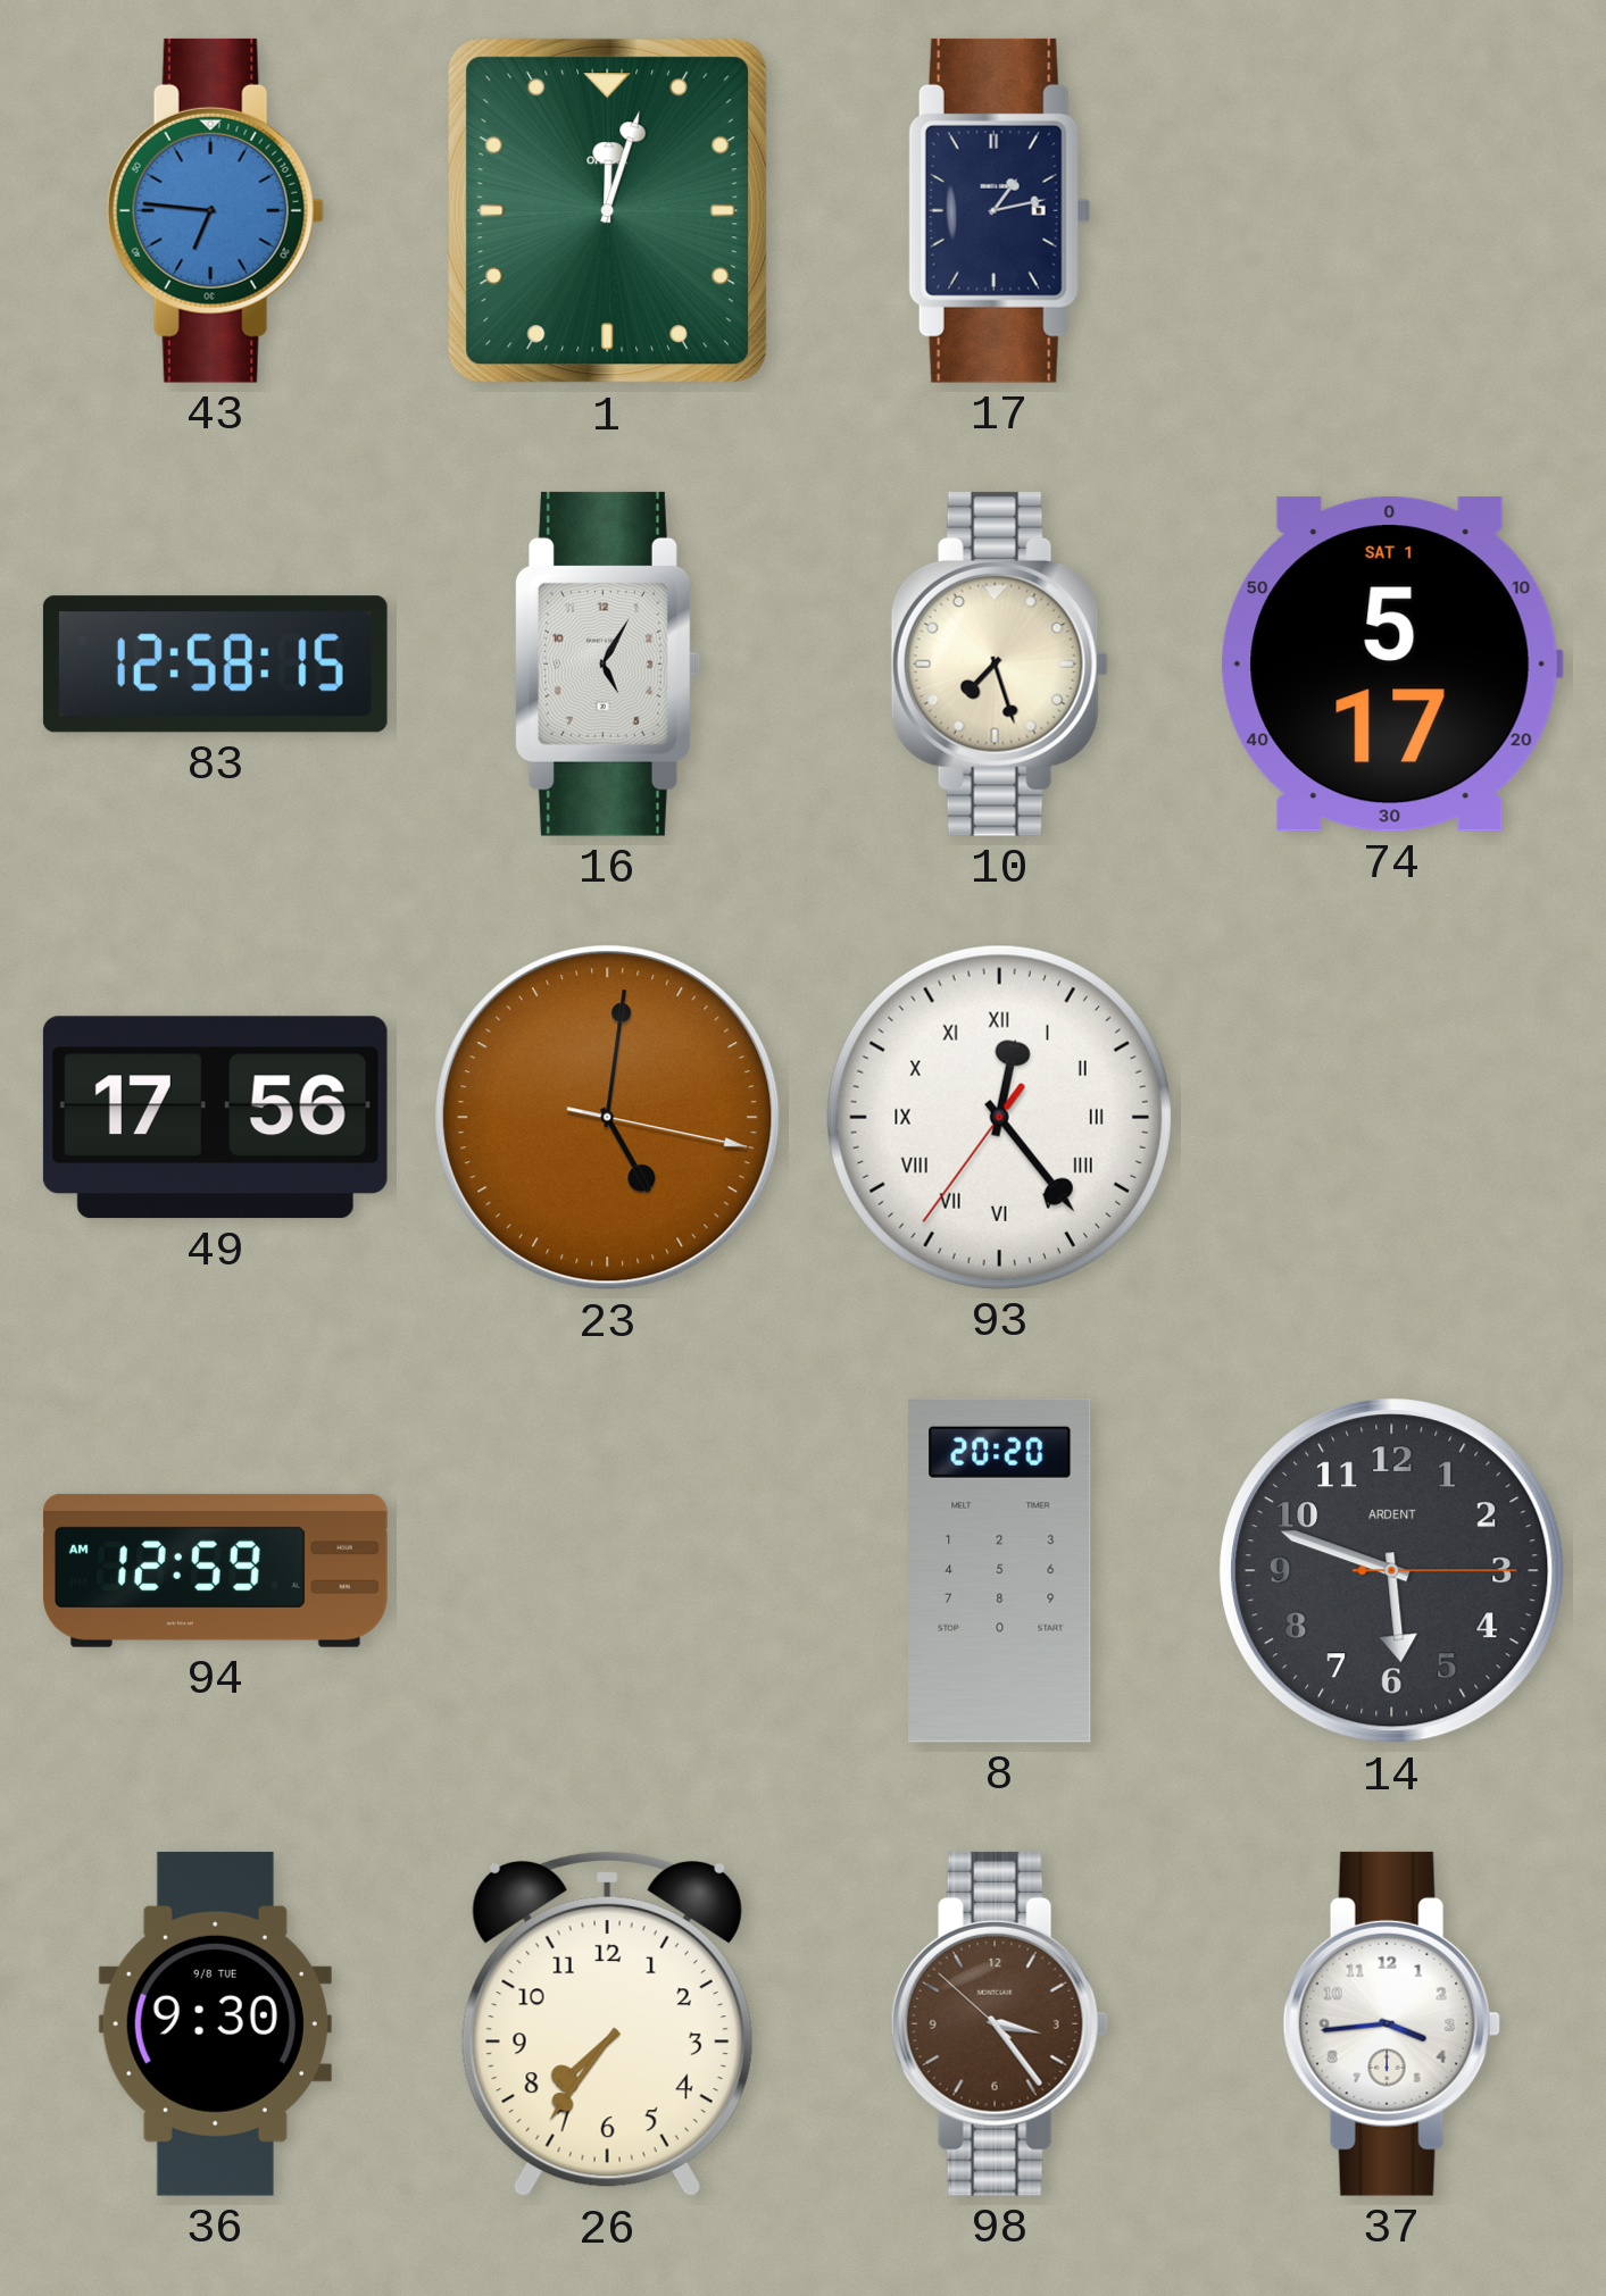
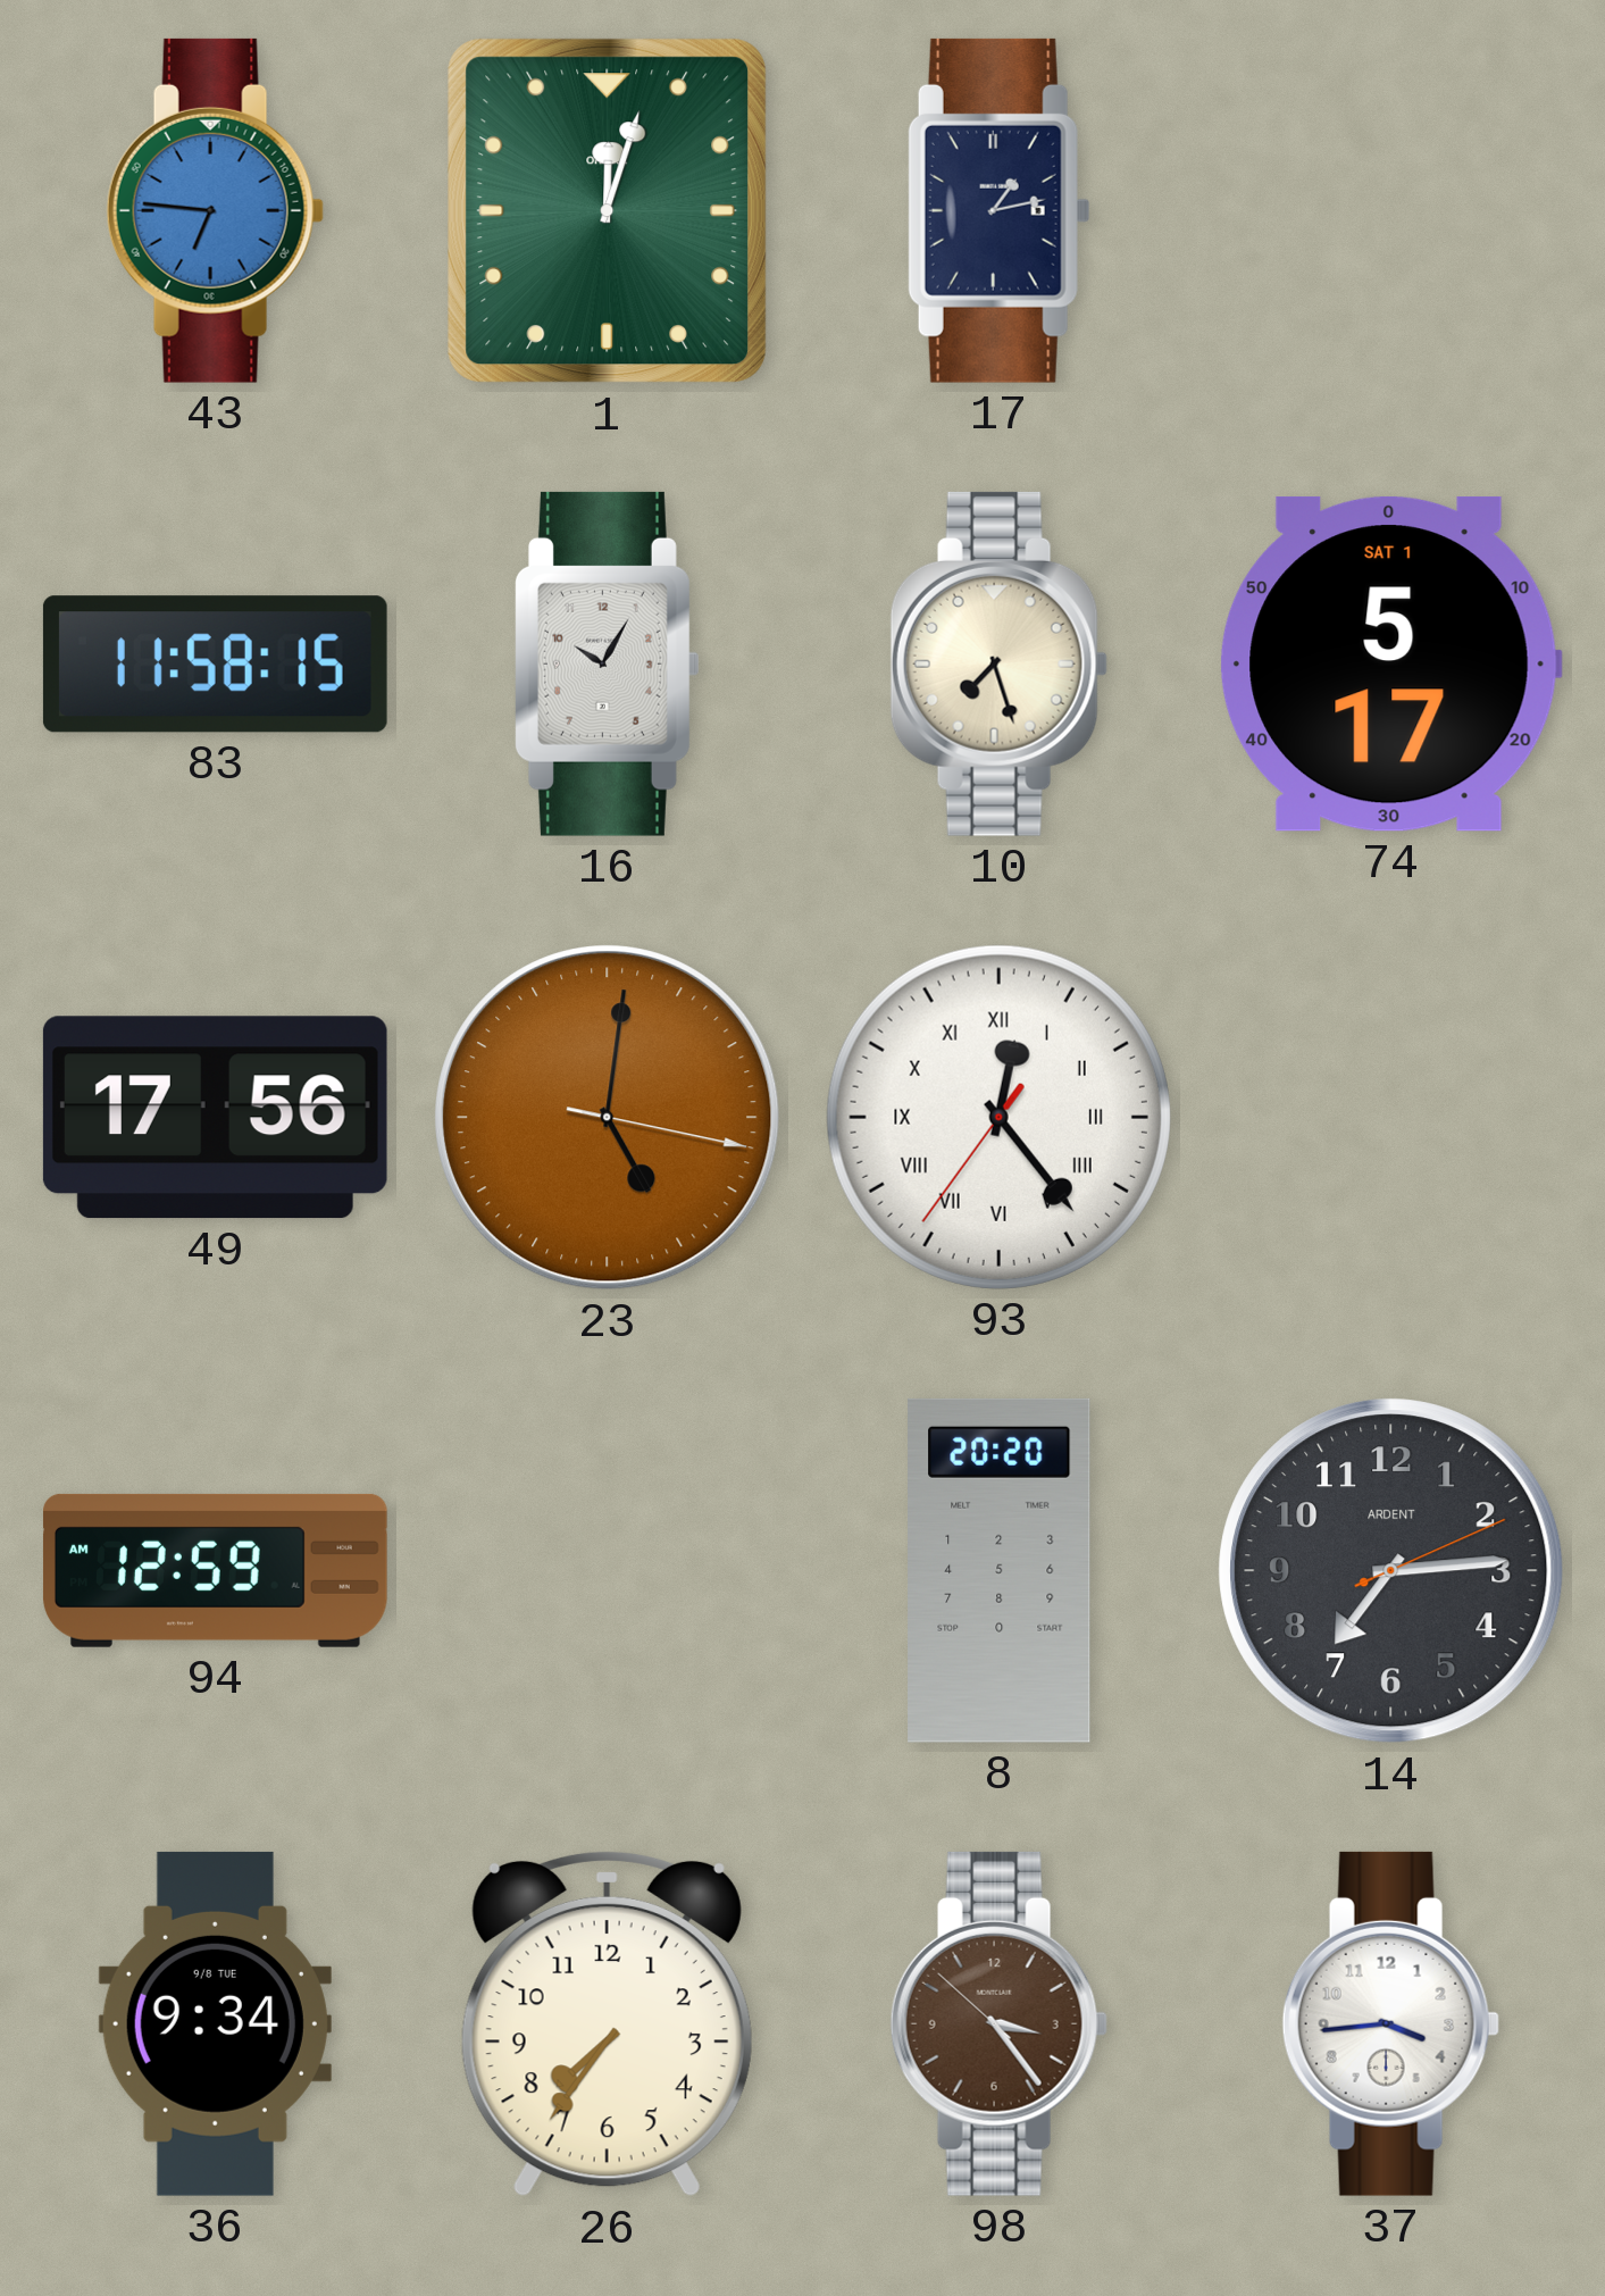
83: 12:58 -> 11:58 (215, 665)
16: 5:05 -> 10:05 (607, 663)
14: 5:48 -> 7:14 (1391, 1571)
36: 9:30 -> 9:34 (215, 2023)
